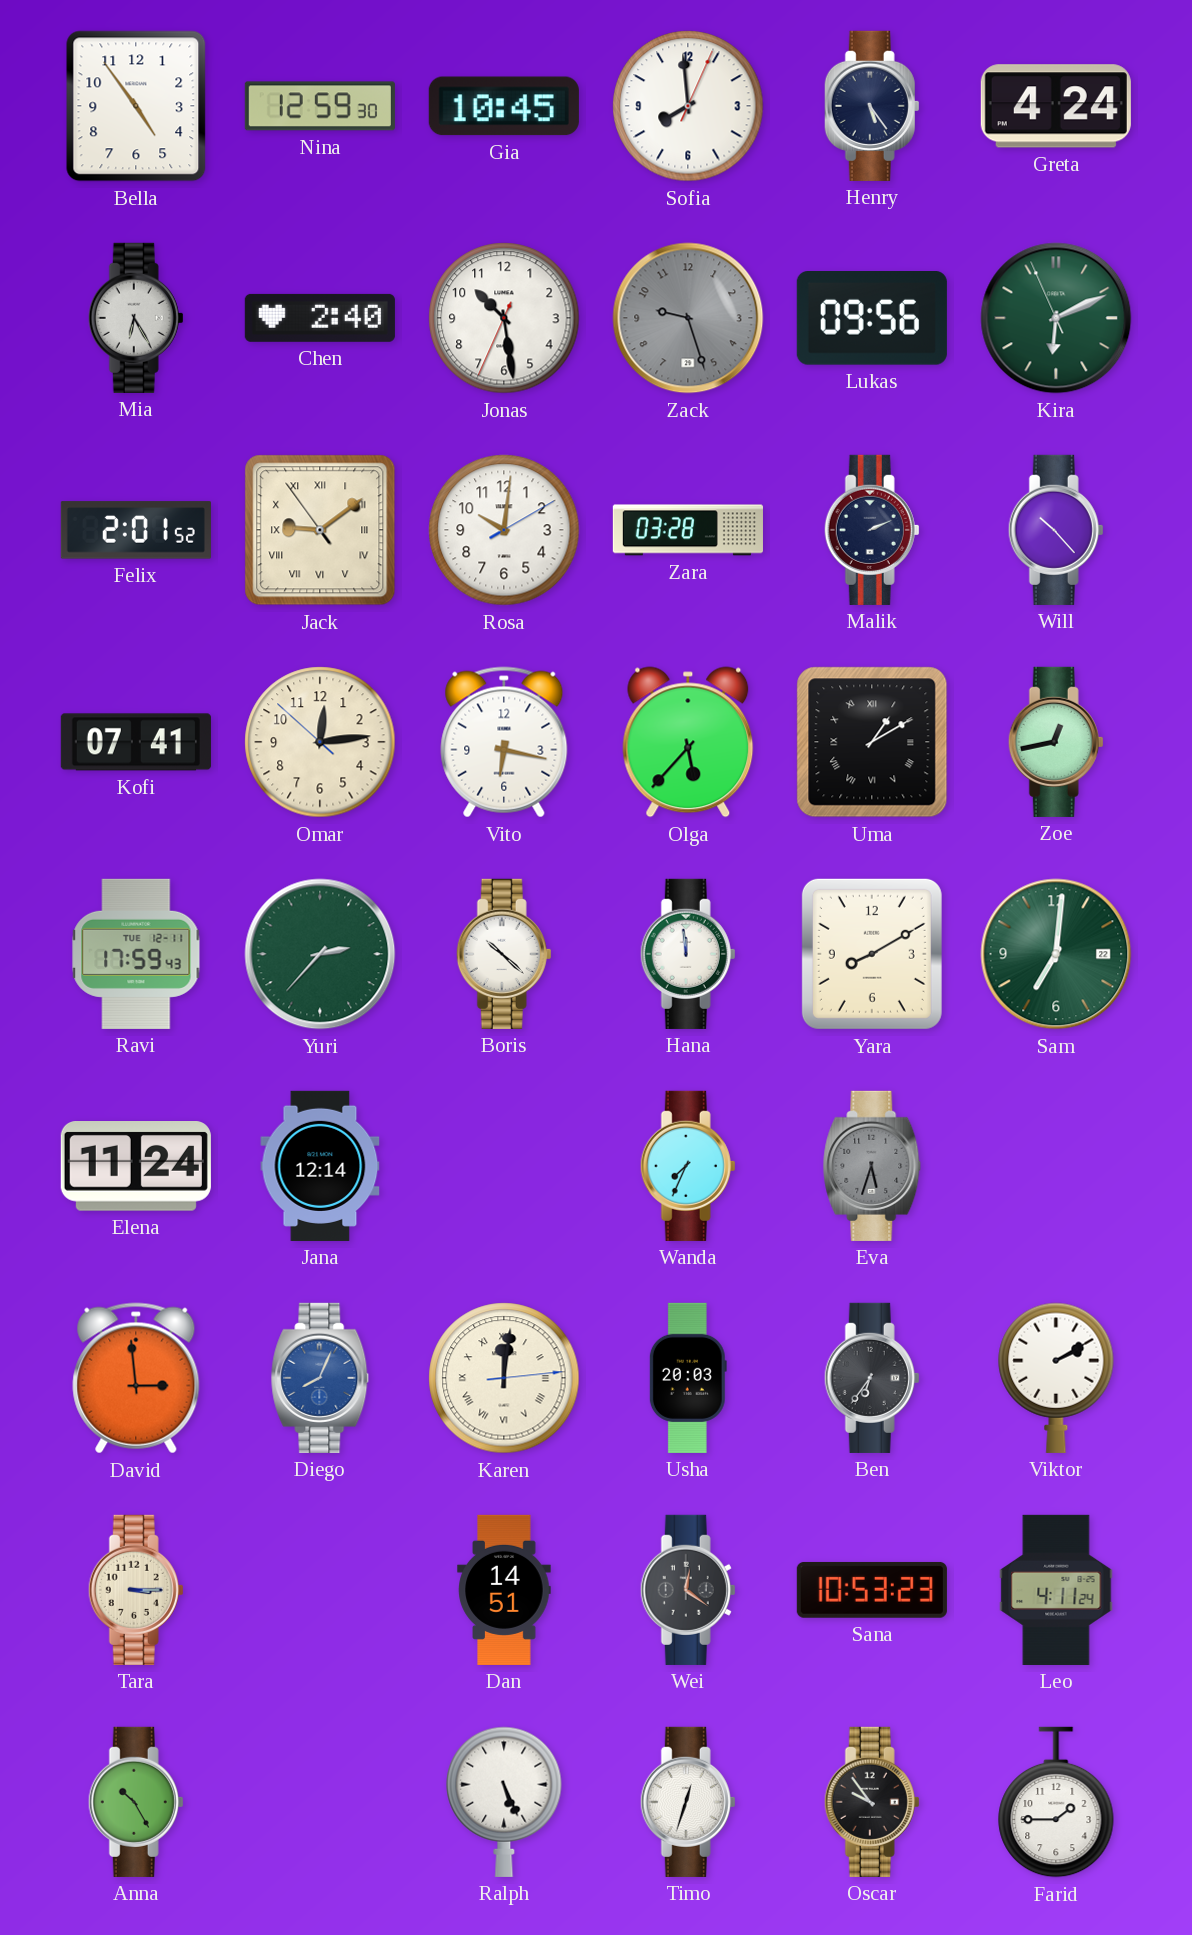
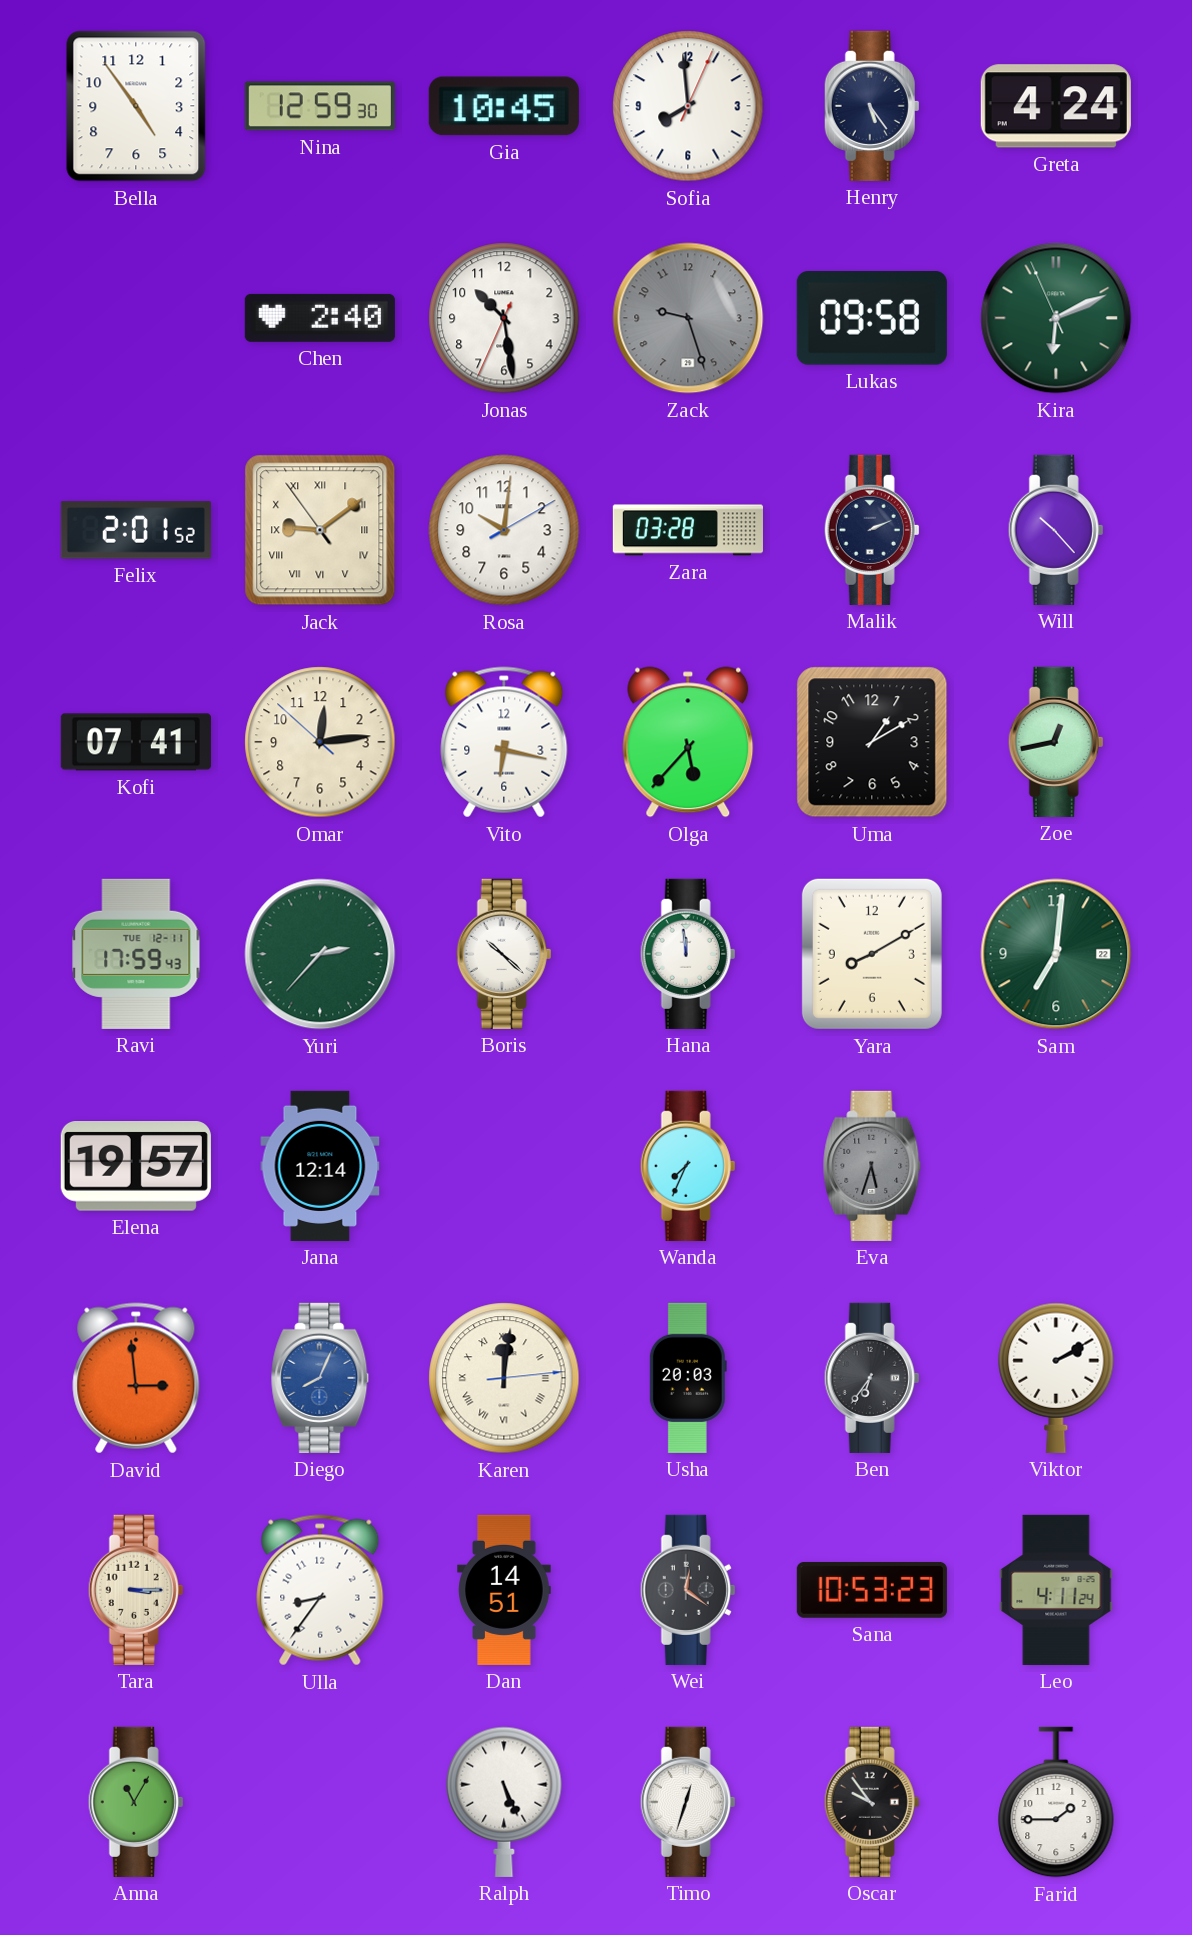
Mia: 6:25 -> none (136, 318)
Lukas: 09:56 -> 09:58 (872, 319)
Uma numerals: Roman -> Arabic (872, 742)
Elena: 11:24 -> 19:57 (136, 1167)
Ulla: none -> 8:36 (320, 1590)
Anna: 10:25 -> 11:05 (136, 1802)
